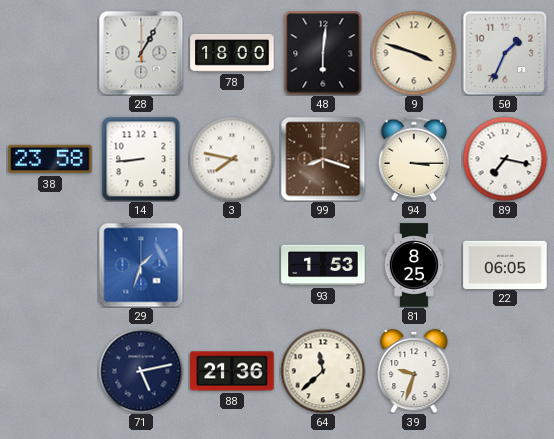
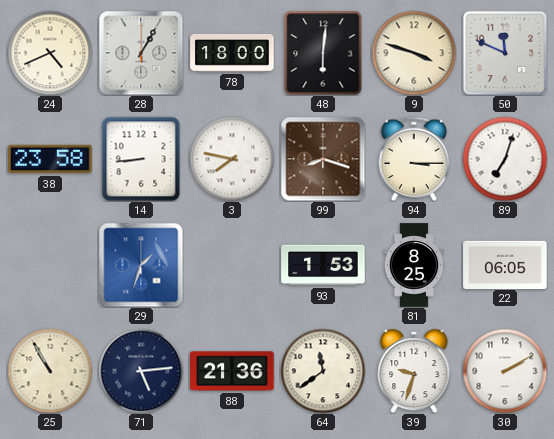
24: none -> 4:41 (50, 53)
50: 1:34 -> 11:49 (505, 53)
89: 7:17 -> 7:03 (505, 159)
25: none -> 10:55 (50, 371)
71: 5:13 -> 5:14 (141, 371)
64: 11:38 -> 11:39 (323, 371)
30: none -> 2:10 (505, 371)
